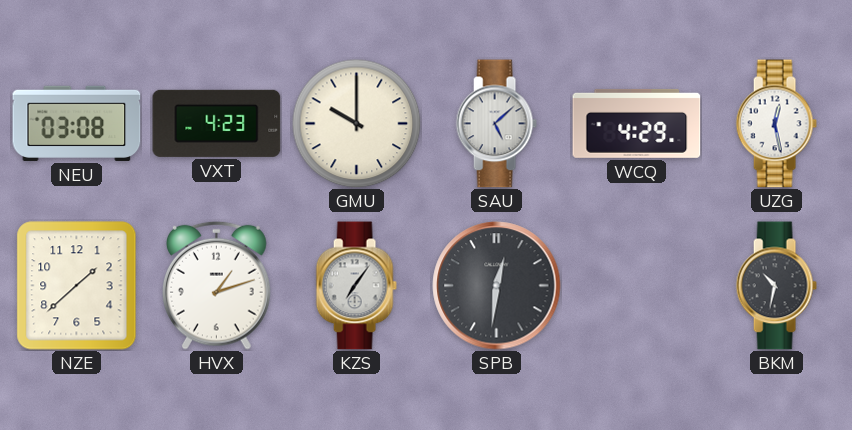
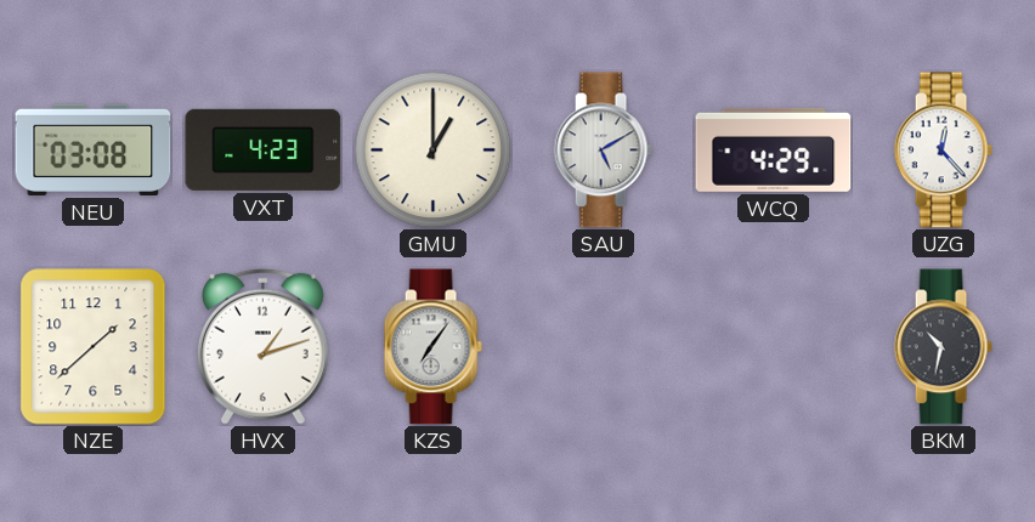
GMU: 10:00 -> 1:00 (432, 149)
SAU: 5:08 -> 5:10 (603, 151)
UZG: 12:28 -> 12:23 (943, 151)
SPB: 12:31 -> none (497, 286)
